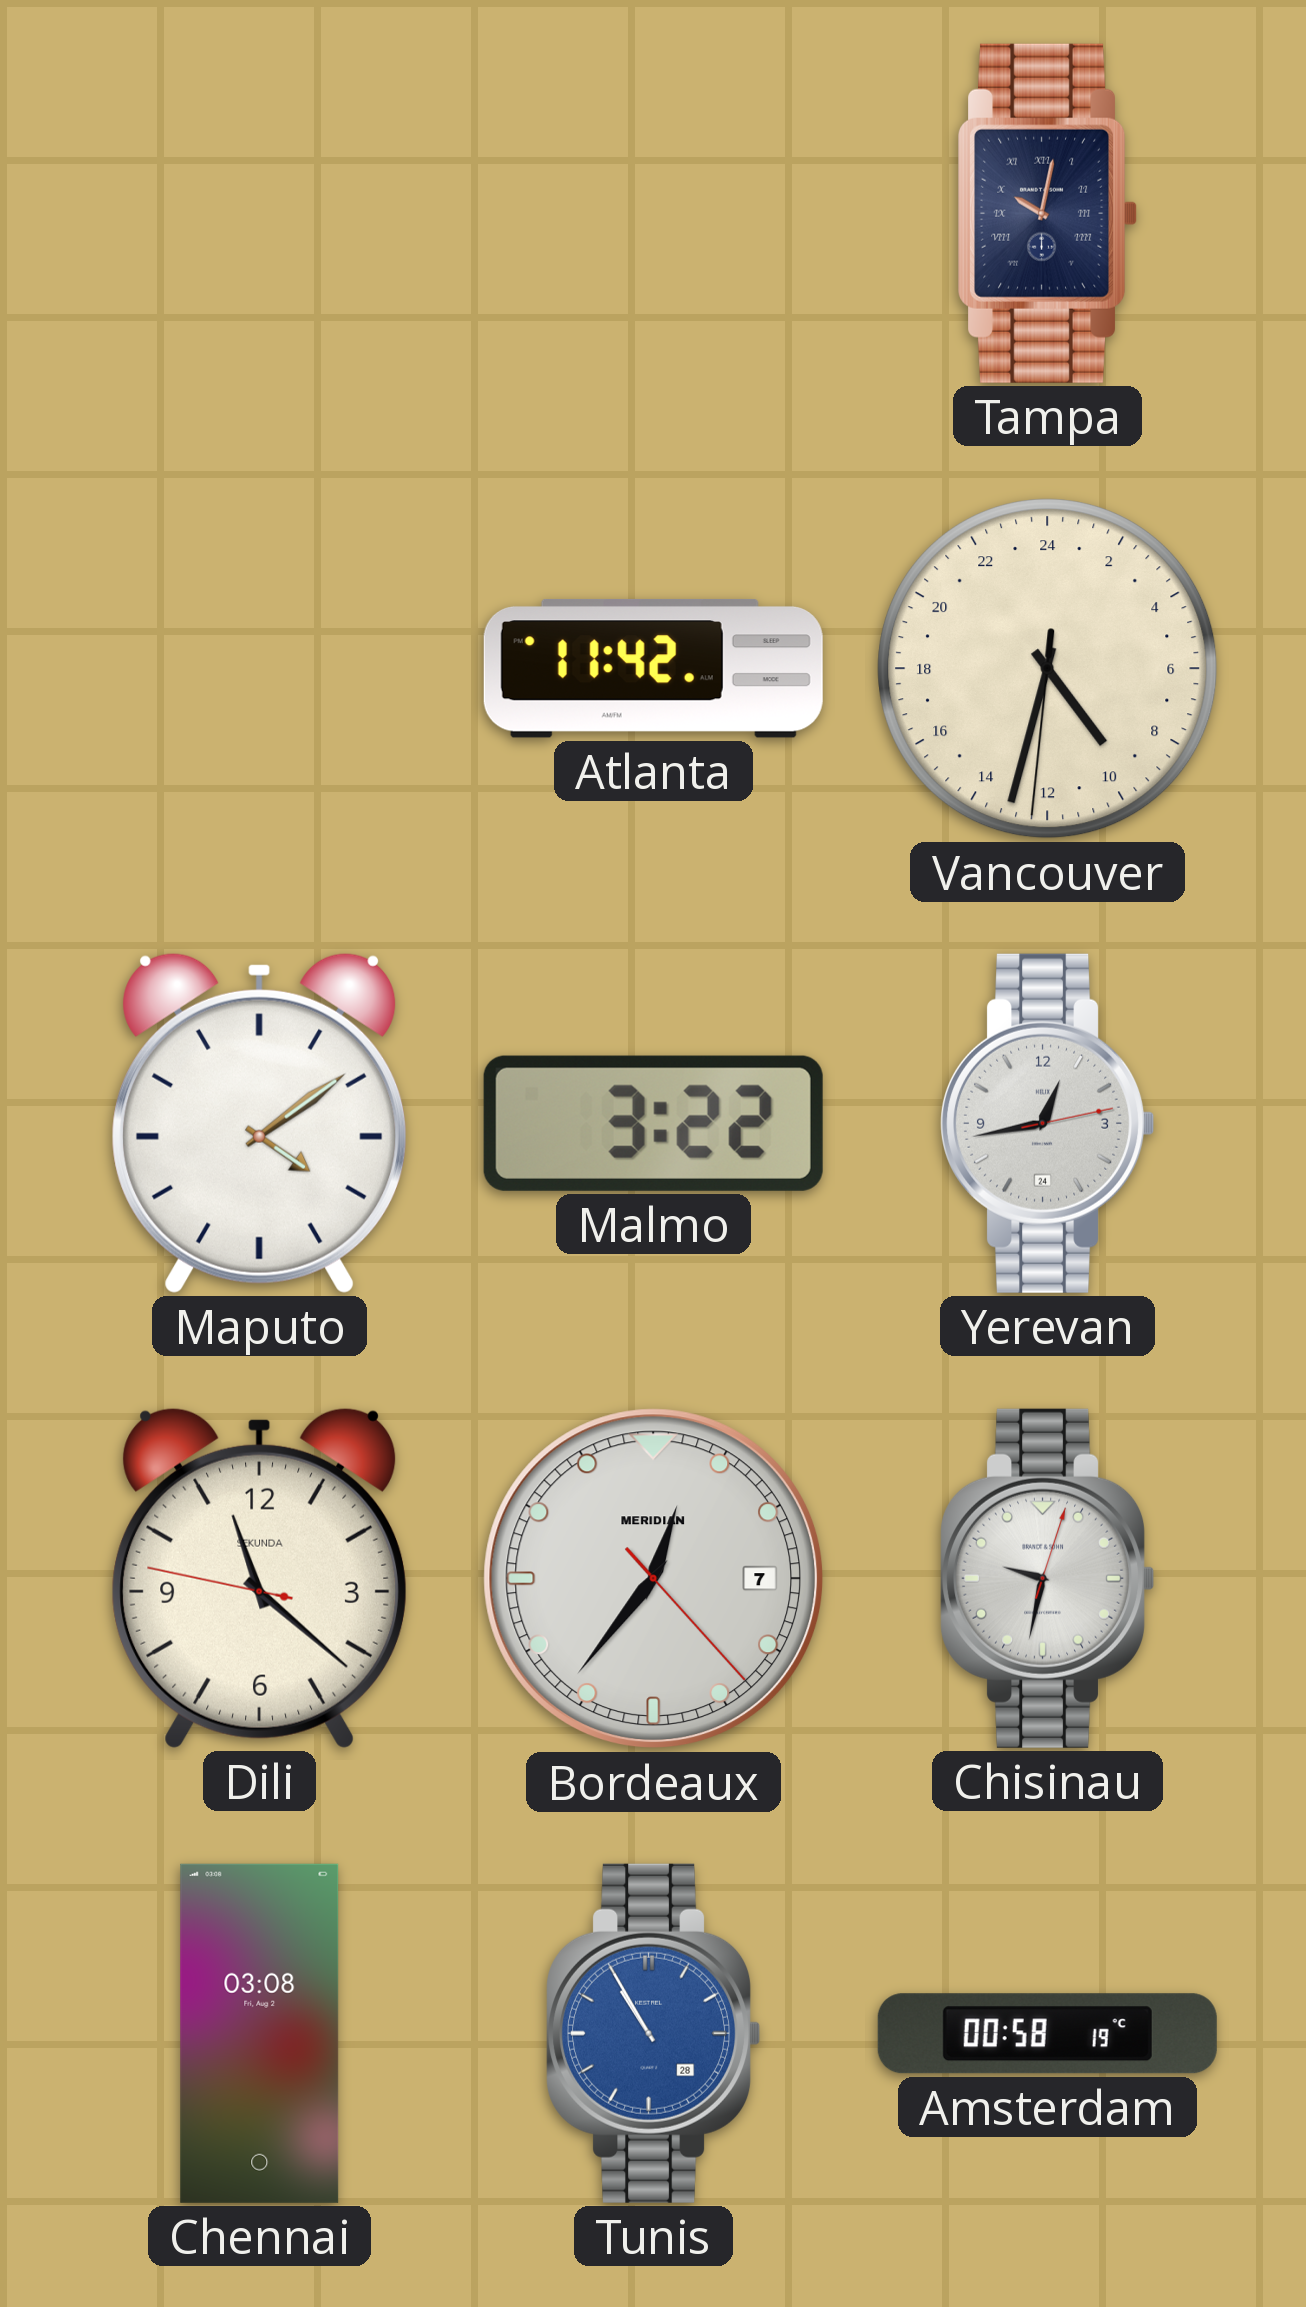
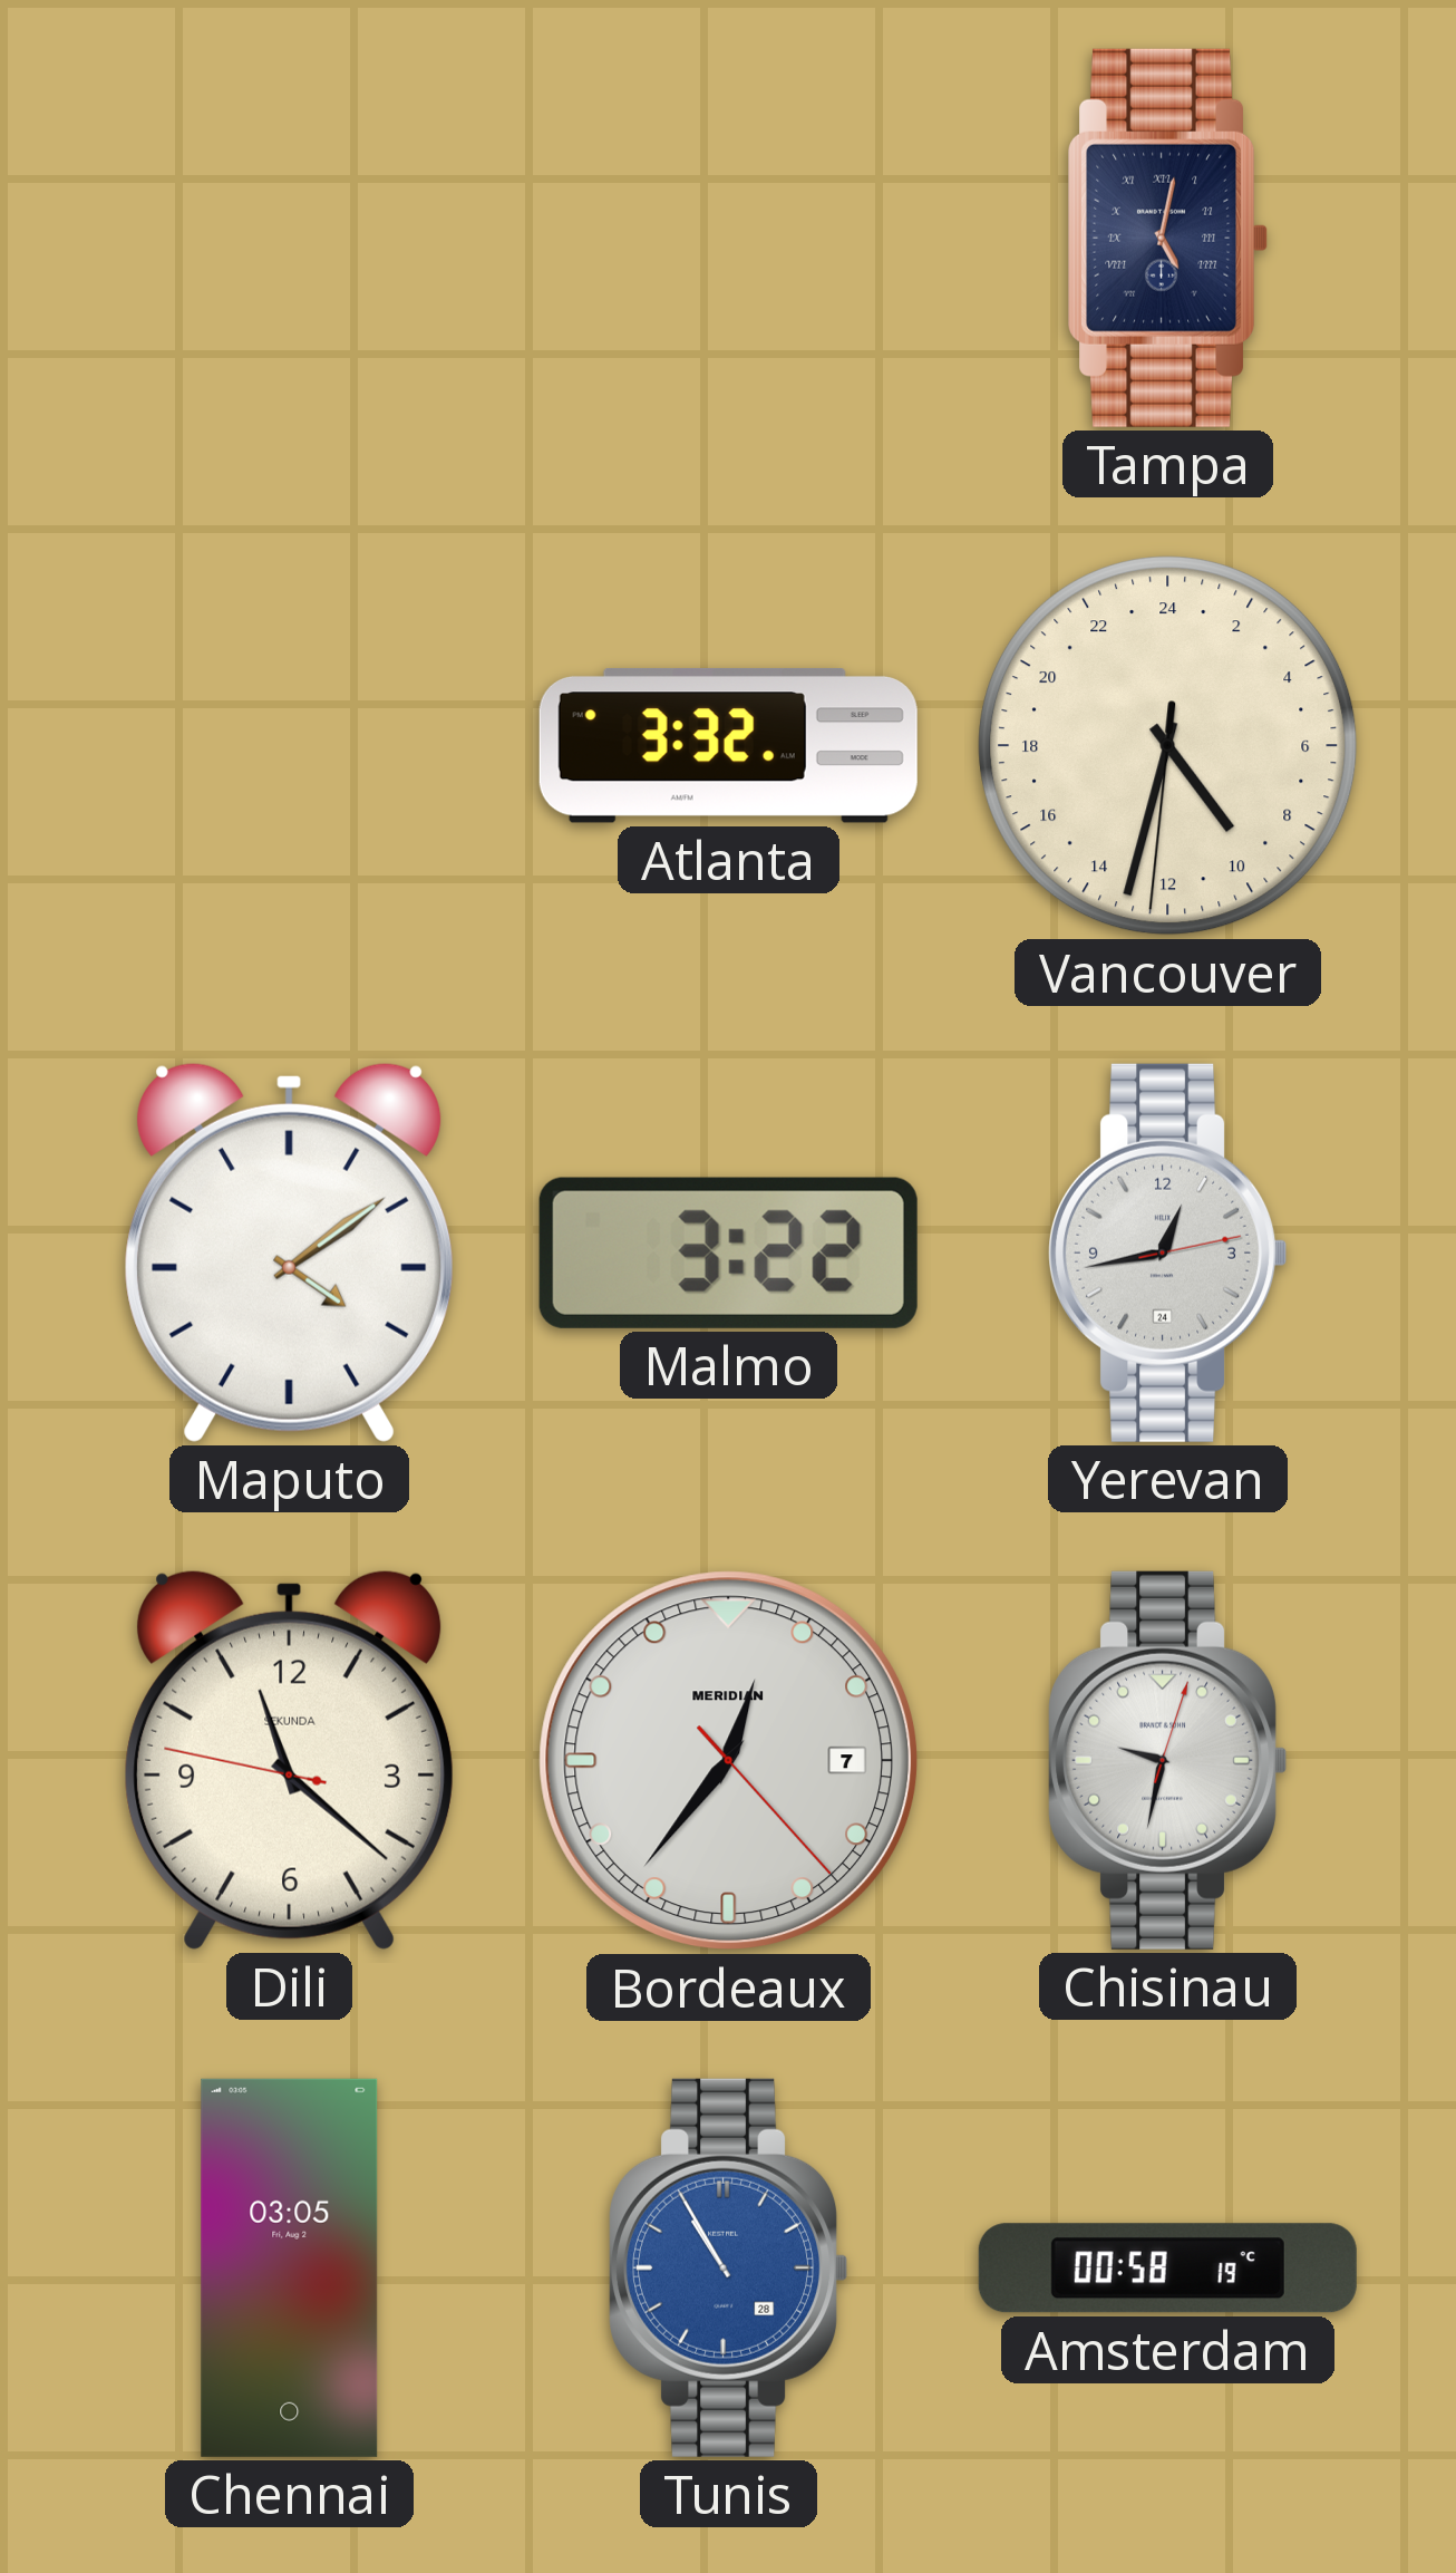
Tampa: 10:02 -> 5:02 (1168, 238)
Atlanta: 11:42 -> 3:32 (728, 745)
Chennai: 03:08 -> 03:05 (290, 2267)
